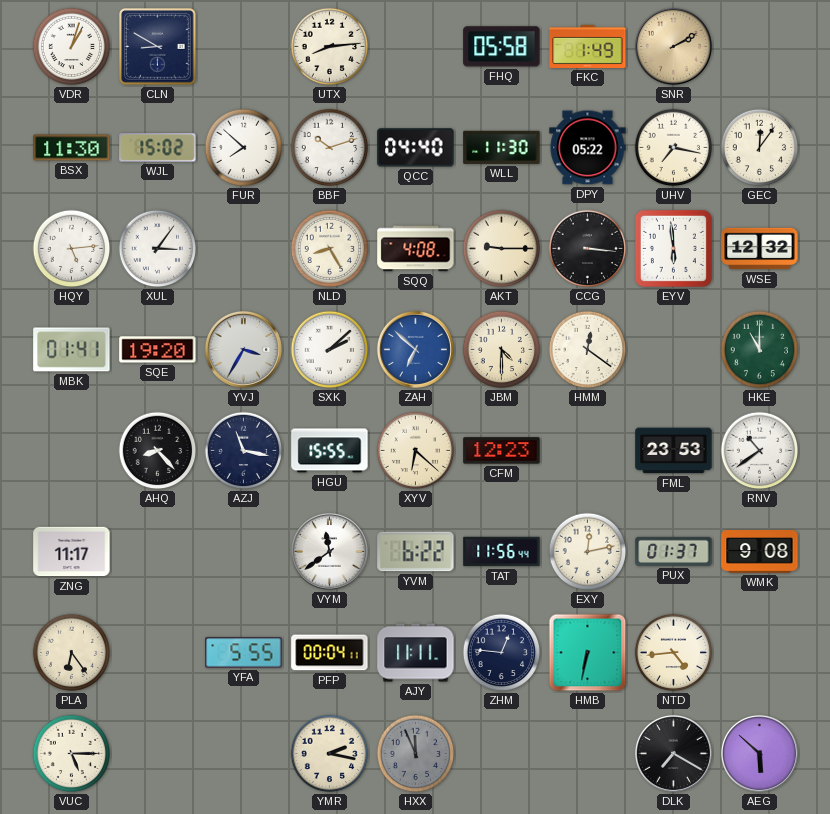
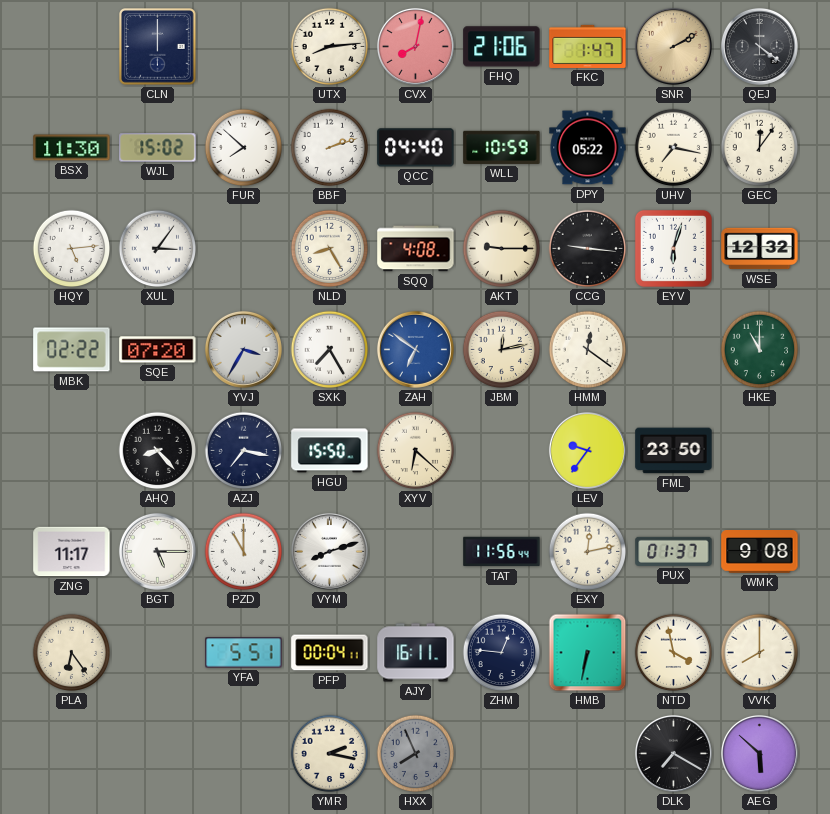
VDR: 1:03 -> none (72, 47)
CLN: 8:50 -> 12:00 (158, 47)
CVX: none -> 8:02 (415, 46)
FHQ: 05:58 -> 21:06 (502, 47)
FKC: 1:49 -> 1:47 (588, 46)
QEJ: none -> 4:21 (759, 46)
BBF: 10:12 -> 2:12 (330, 148)
WLL: 11:30 -> 10:59 (502, 147)
CCG: 3:16 -> 9:16 (588, 249)
EYV: 5:59 -> 6:03 (673, 248)
MBK: 01:41 -> 02:22 (72, 350)
SQE: 19:20 -> 07:20 (158, 350)
SXK: 2:08 -> 7:25 (330, 350)
ZAH: 6:52 -> 6:51 (415, 349)
JBM: 4:30 -> 12:13 (502, 350)
AZJ: 11:17 -> 7:17 (244, 451)
HGU: 15:55 -> 15:50 (330, 451)
CFM: 12:23 -> none (502, 451)
LEV: none -> 9:36 (587, 450)
FML: 23:53 -> 23:50 (674, 451)
RNV: 10:39 -> none (760, 451)
BGT: none -> 5:15 (157, 551)
PZD: none -> 11:00 (244, 552)
VYM: 11:39 -> 8:12 (329, 551)
YVM: 6:22 -> none (416, 552)
YFA: 5:55 -> 5:51 (244, 653)
AJY: 11:11 -> 16:11 (416, 653)
NTD: 4:44 -> 3:58 (674, 653)
VVK: none -> 8:00 (760, 653)
VUC: 5:15 -> none (72, 754)
HXX: 11:56 -> 7:56 (416, 754)
